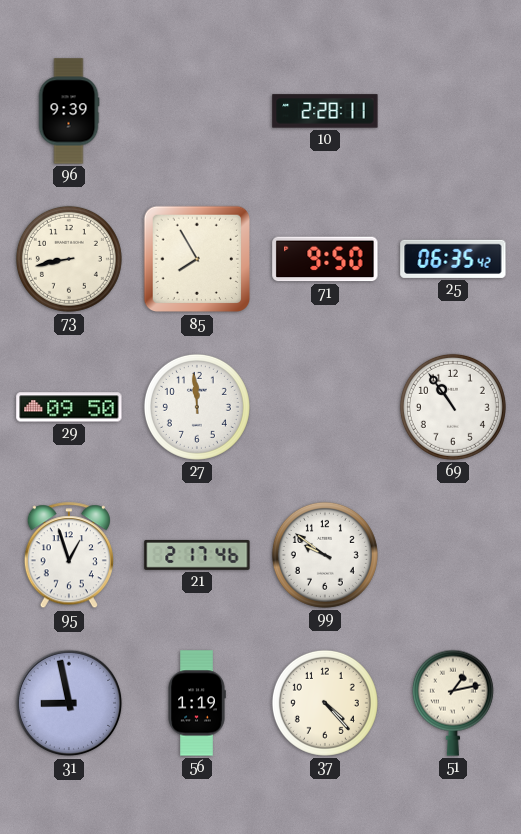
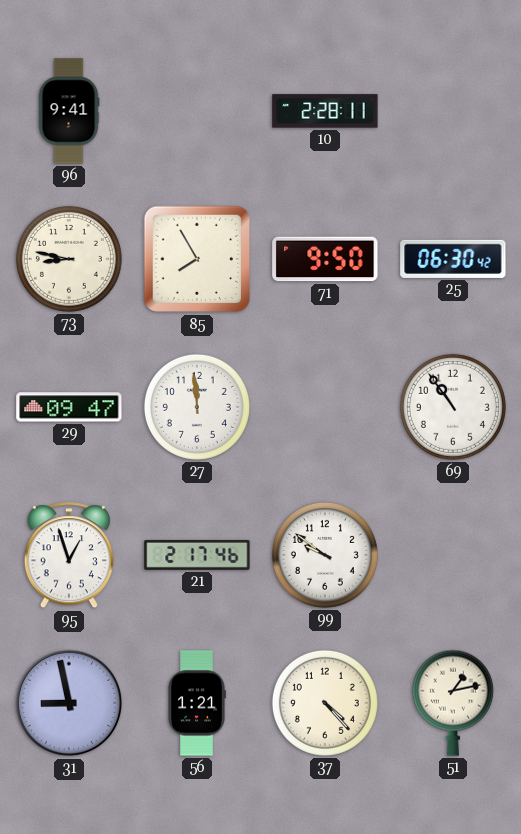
96: 9:39 -> 9:41 (69, 111)
73: 8:43 -> 8:47 (69, 259)
25: 06:35 -> 06:30 (453, 259)
29: 09:50 -> 09:47 (69, 407)
56: 1:19 -> 1:21 (197, 703)
